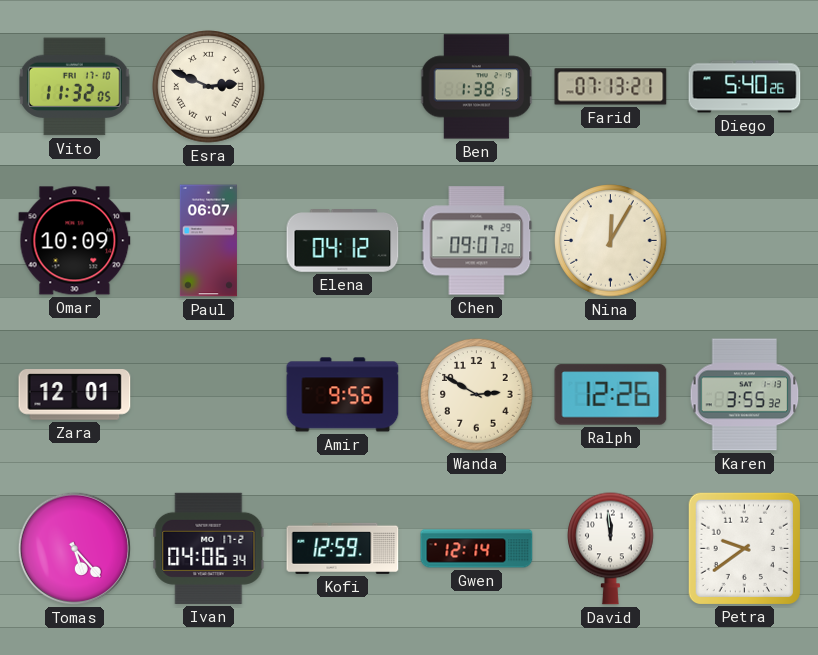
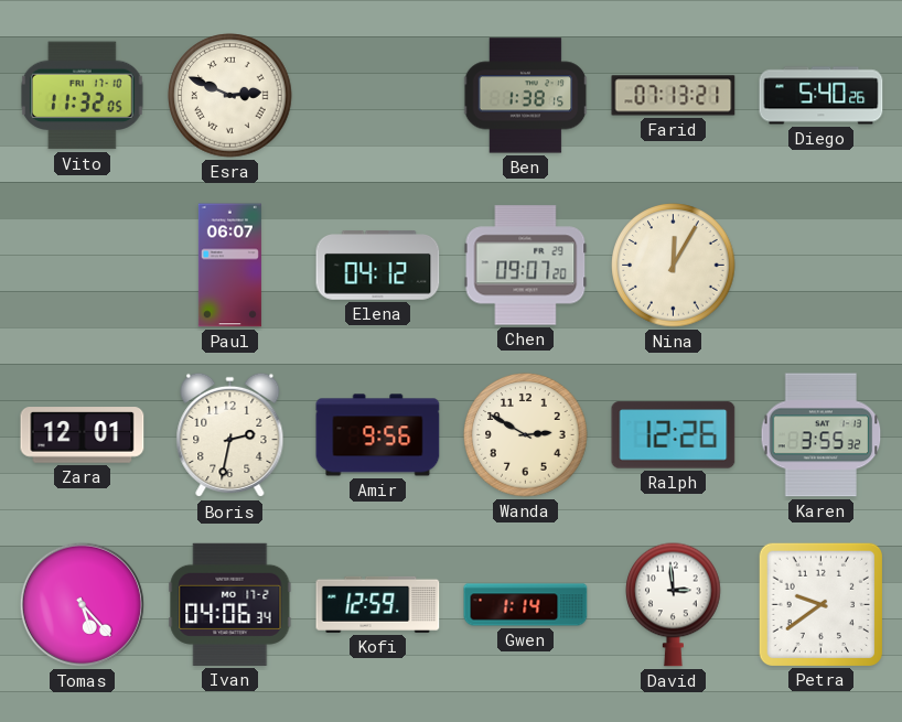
Omar: 10:09 -> none (75, 241)
Boris: none -> 2:32 (230, 435)
Gwen: 12:14 -> 1:14 (526, 605)
David: 11:59 -> 2:59 (674, 604)
